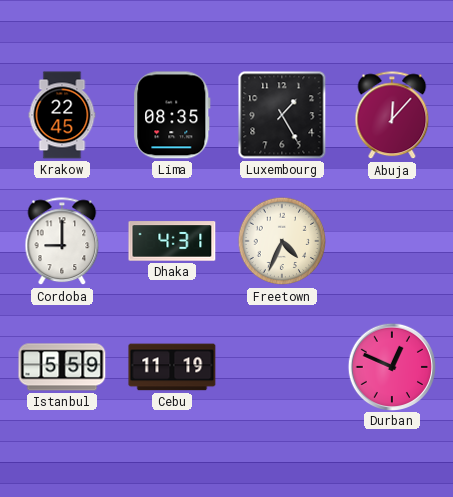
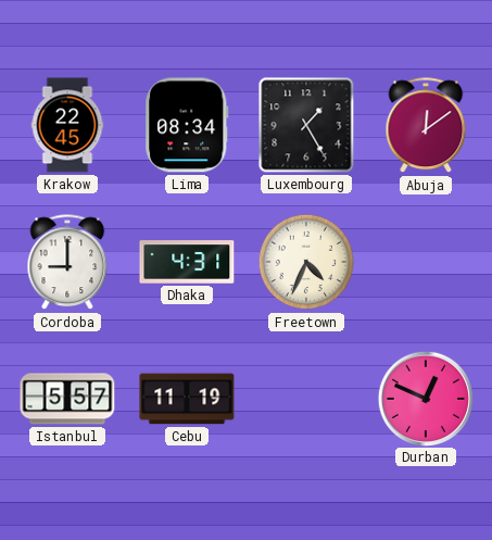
Lima: 08:35 -> 08:34 (187, 125)
Abuja: 12:07 -> 12:09 (426, 126)
Istanbul: 5:59 -> 5:57 (67, 399)
